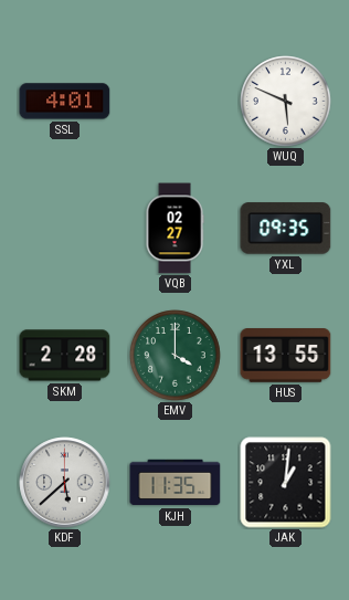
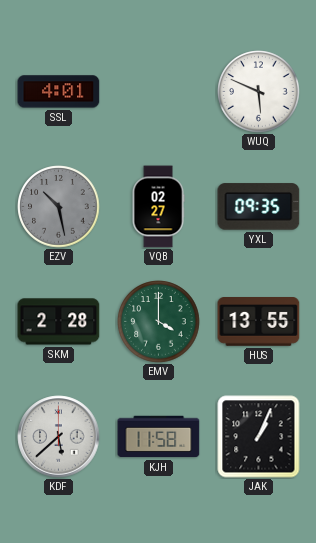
EZV: none -> 10:28 (59, 207)
KJH: 11:35 -> 11:58 (159, 437)
JAK: 1:01 -> 1:04 (259, 437)
